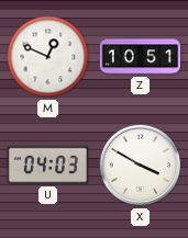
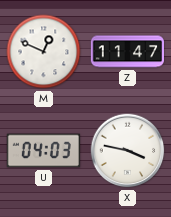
Z: 10:51 -> 11:47 (127, 52)
X: 3:50 -> 3:47 (128, 151)
